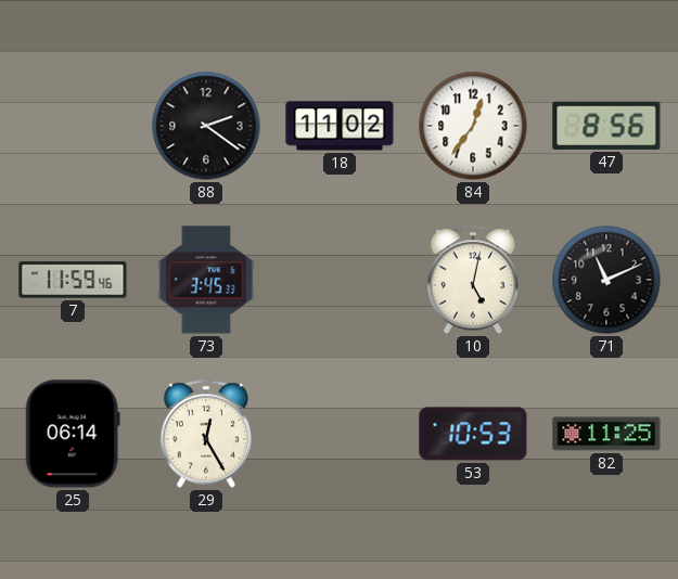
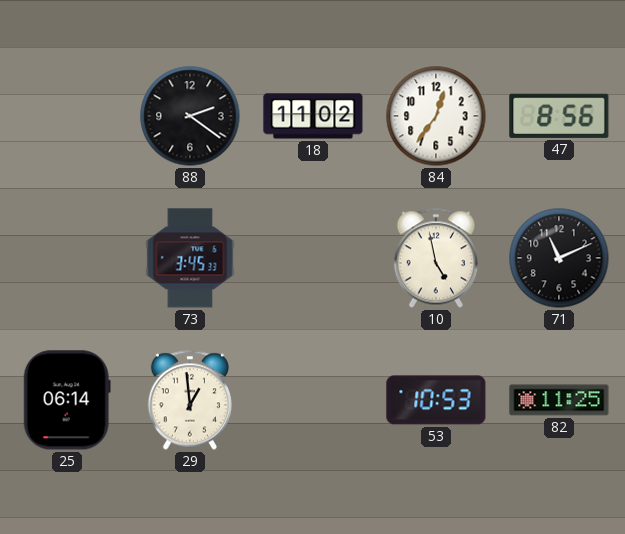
7: 11:59 -> none (73, 280)
10: 5:02 -> 4:58 (436, 258)
29: 12:25 -> 12:59 (190, 400)
